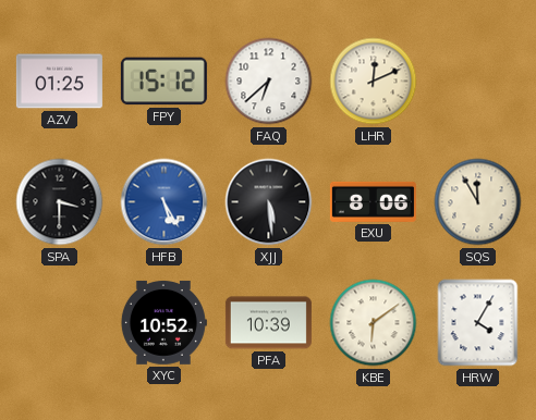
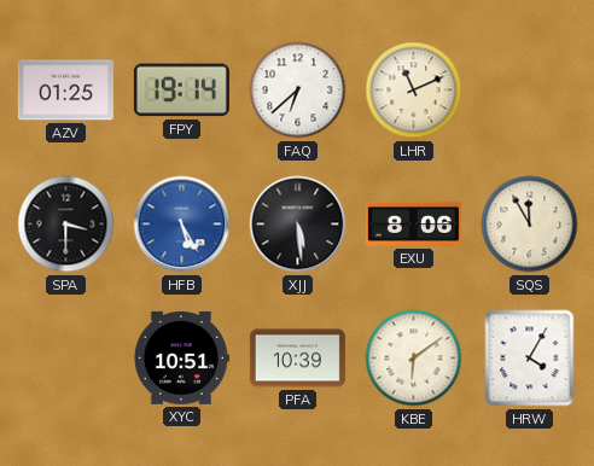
FPY: 15:12 -> 19:14 (181, 91)
LHR: 12:11 -> 11:11 (414, 91)
XYC: 10:52 -> 10:51 (181, 357)
